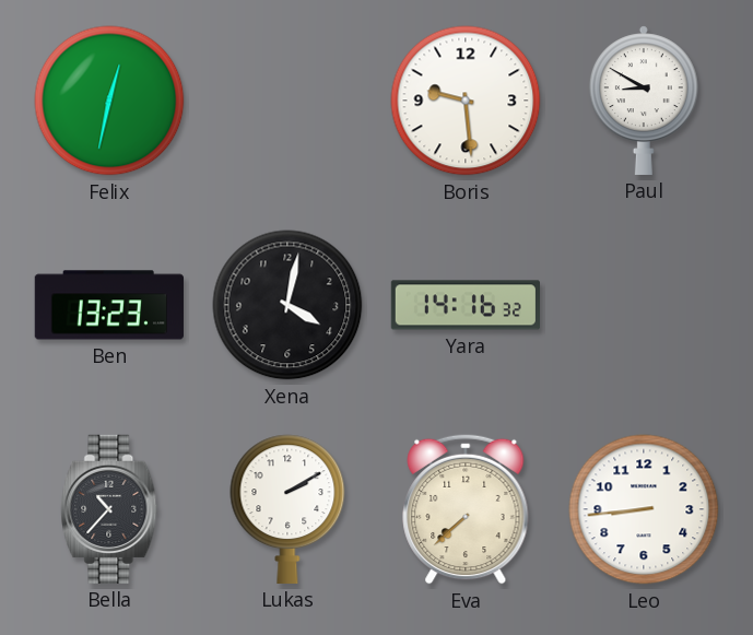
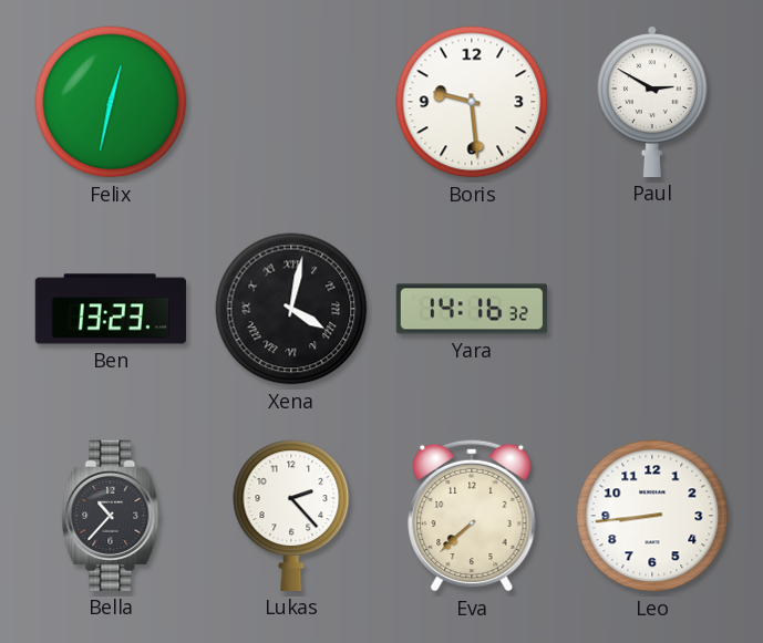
Paul: 8:50 -> 2:50 (652, 102)
Xena numerals: Arabic -> Roman (291, 309)
Lukas: 2:10 -> 2:23 (291, 516)
